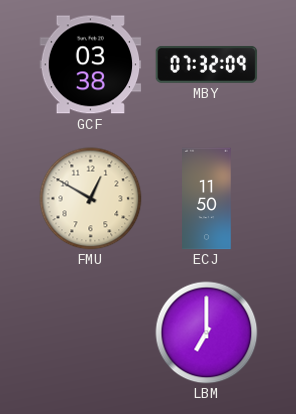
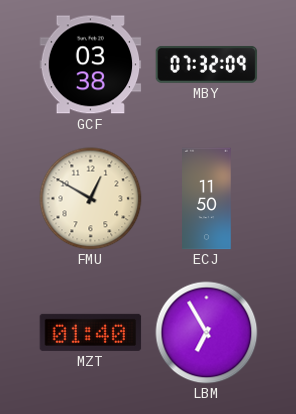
MZT: none -> 01:40 (91, 332)
LBM: 7:00 -> 6:55 (207, 333)
